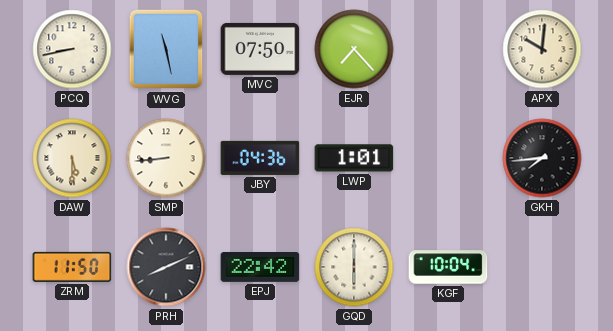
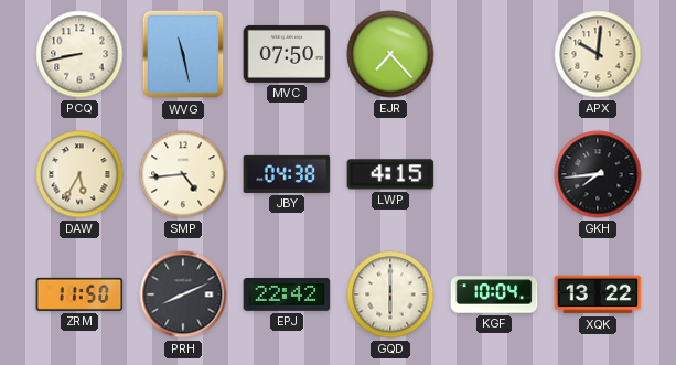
DAW: 5:30 -> 5:35 (79, 174)
SMP: 8:44 -> 4:44 (183, 174)
JBY: 04:36 -> 04:38 (287, 174)
LWP: 1:01 -> 4:15 (390, 174)
XQK: none -> 13:22 (598, 294)
